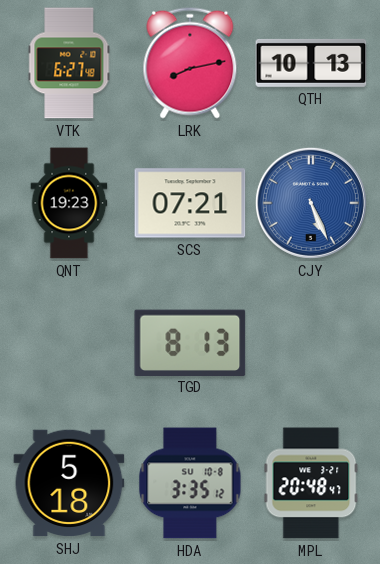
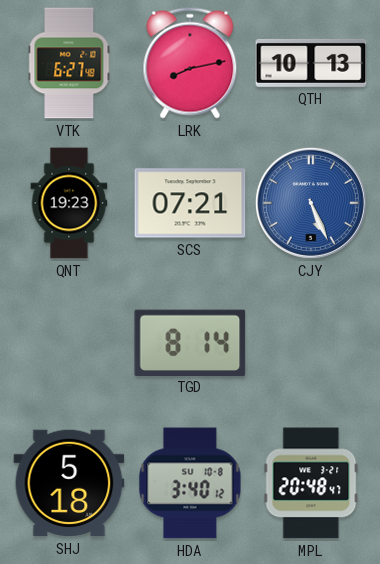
TGD: 8:13 -> 8:14 (190, 342)
HDA: 3:35 -> 3:40 (190, 483)
